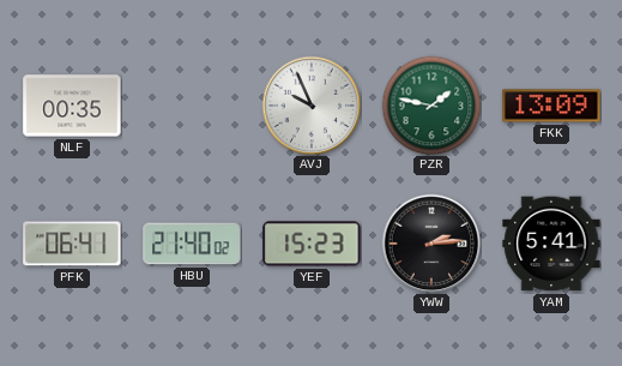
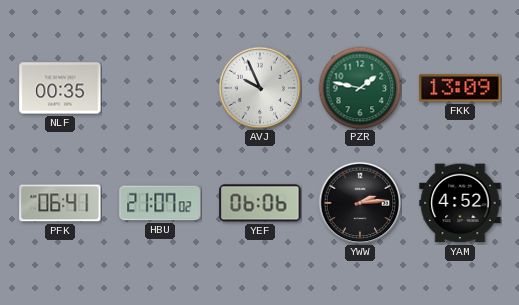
HBU: 21:40 -> 21:07 (160, 203)
YEF: 15:23 -> 06:06 (260, 203)
YAM: 5:41 -> 4:52 (460, 203)
